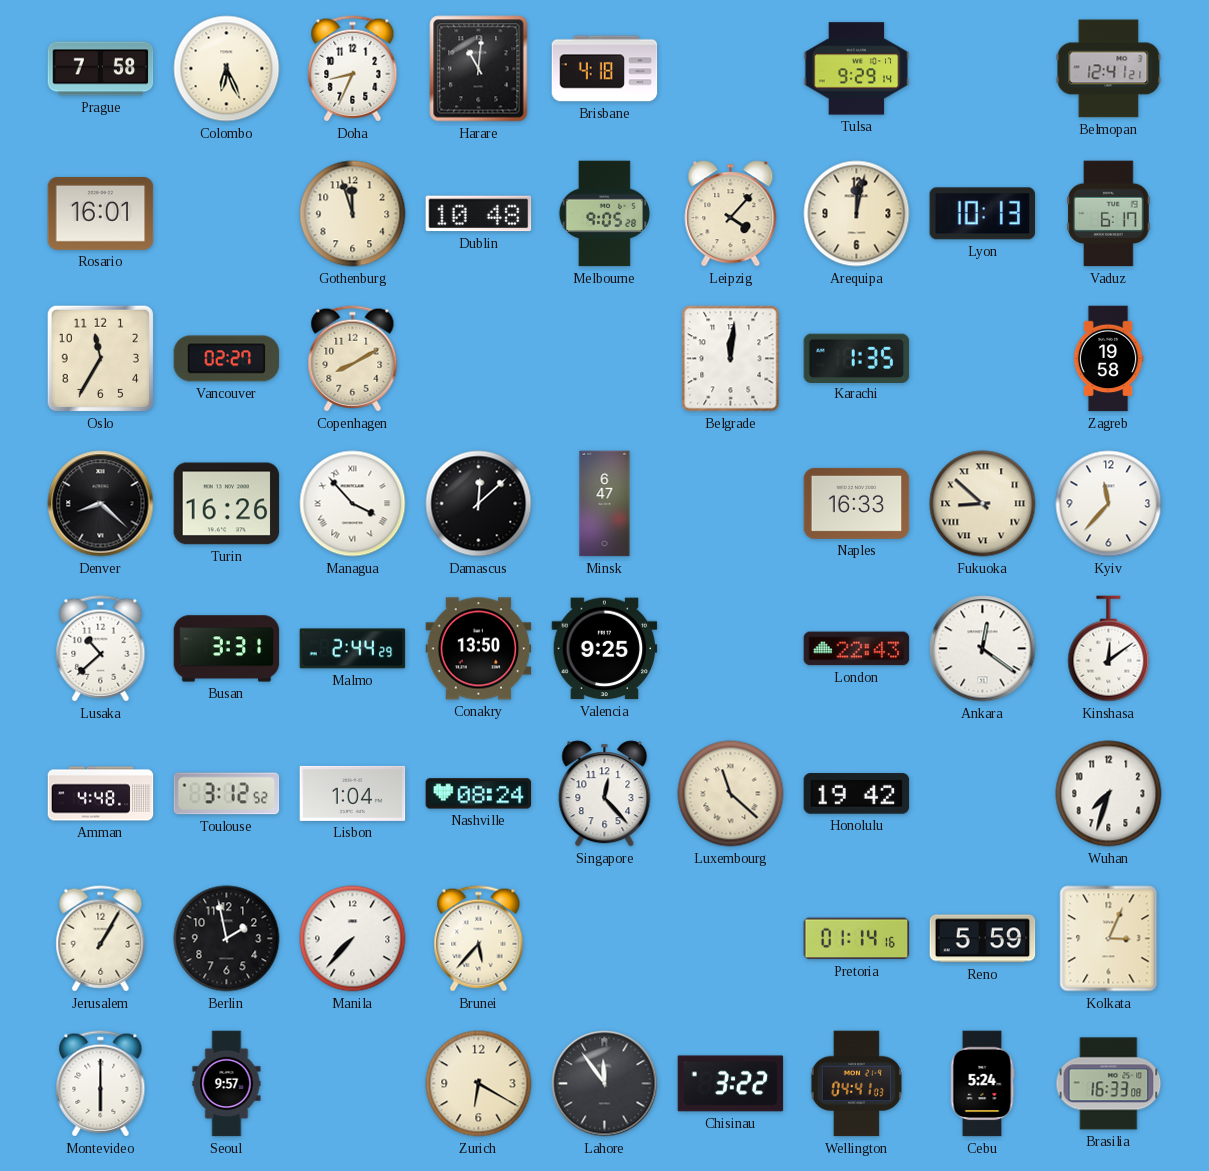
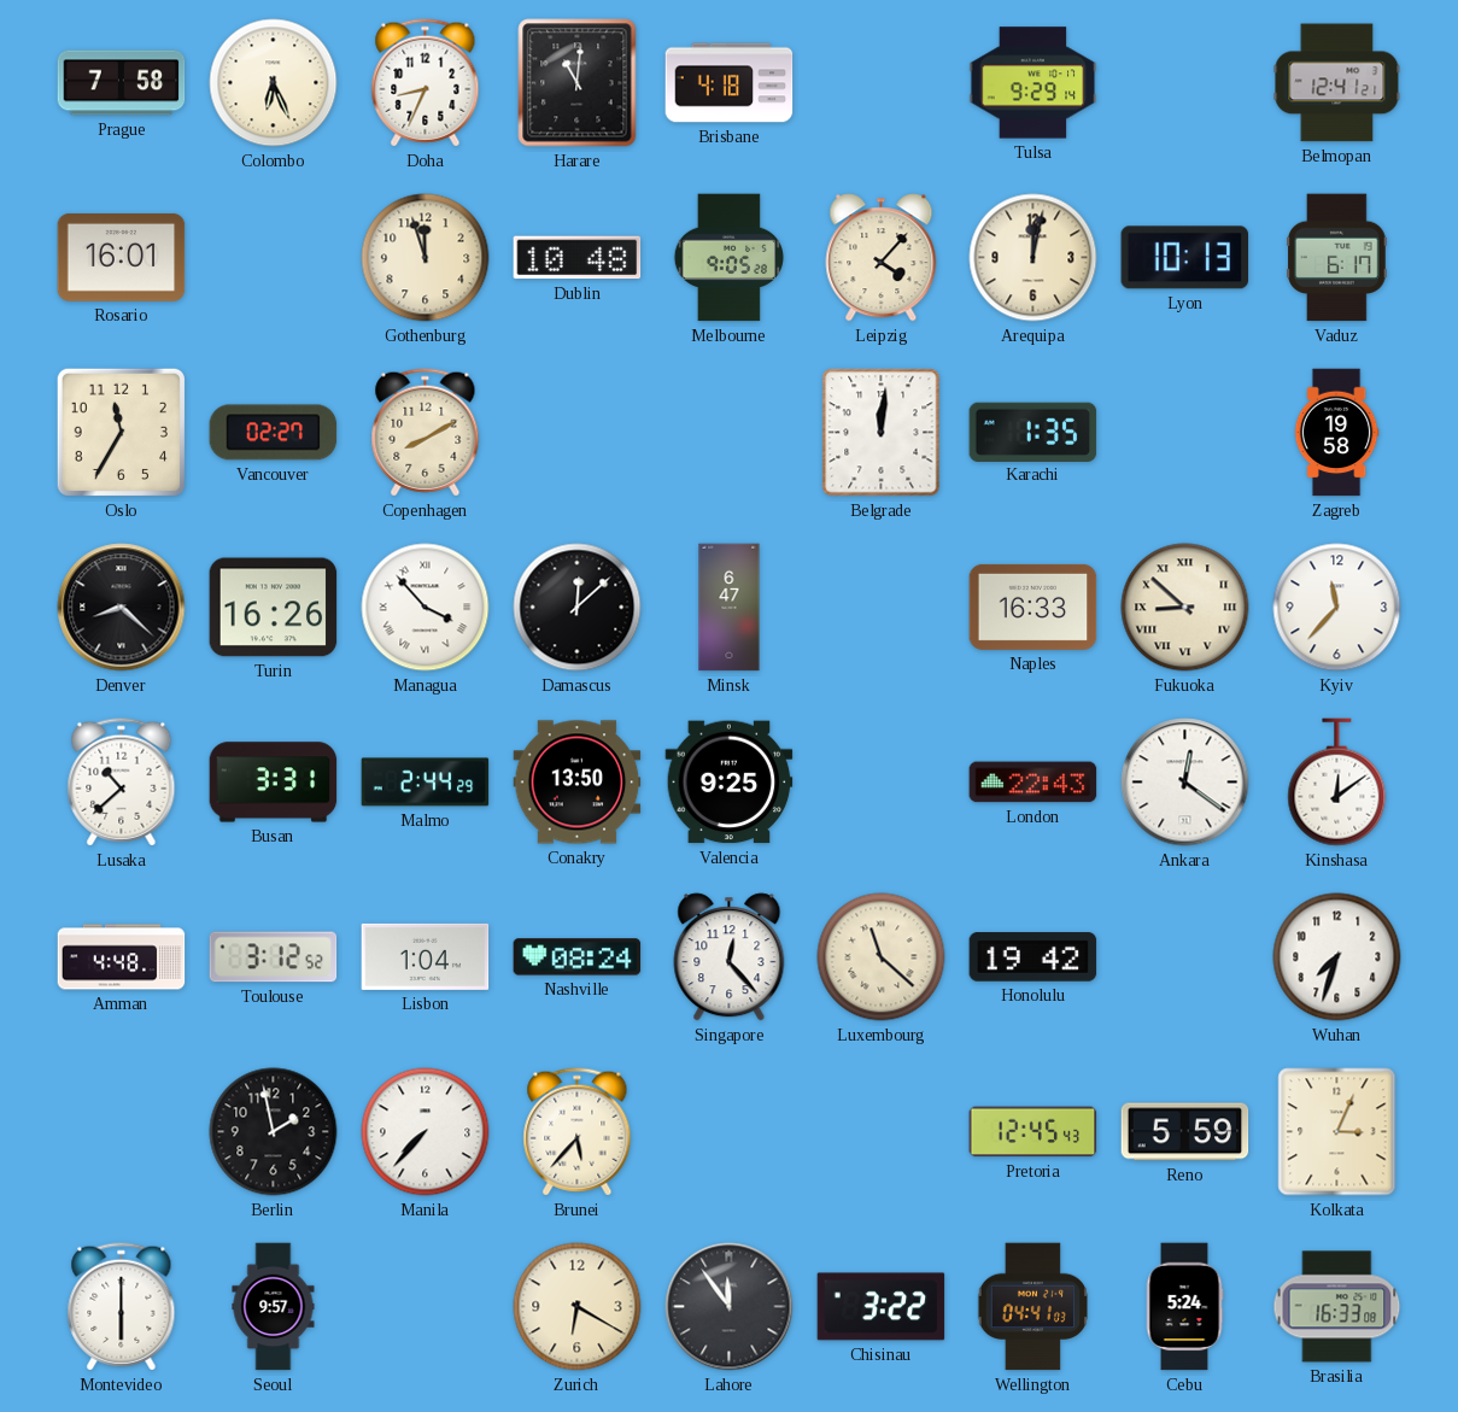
Jerusalem: 1:05 -> none (101, 939)
Pretoria: 01:14 -> 12:45 (1034, 1132)
